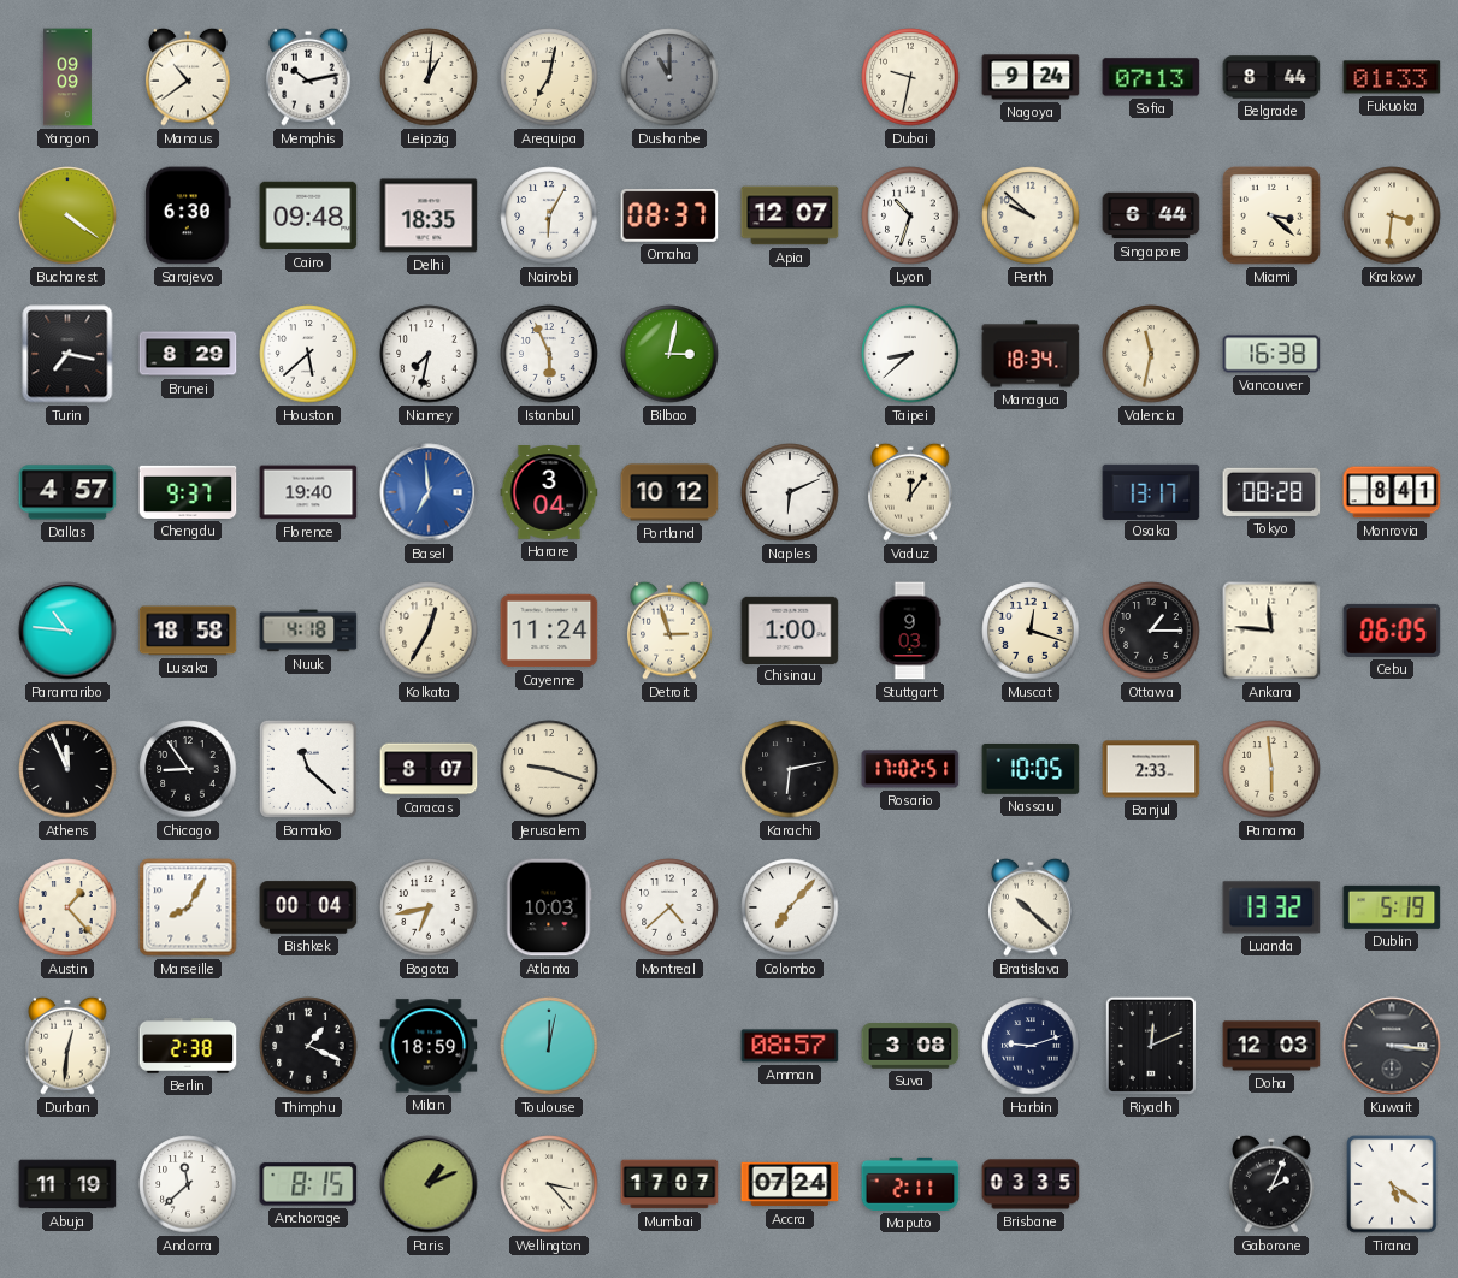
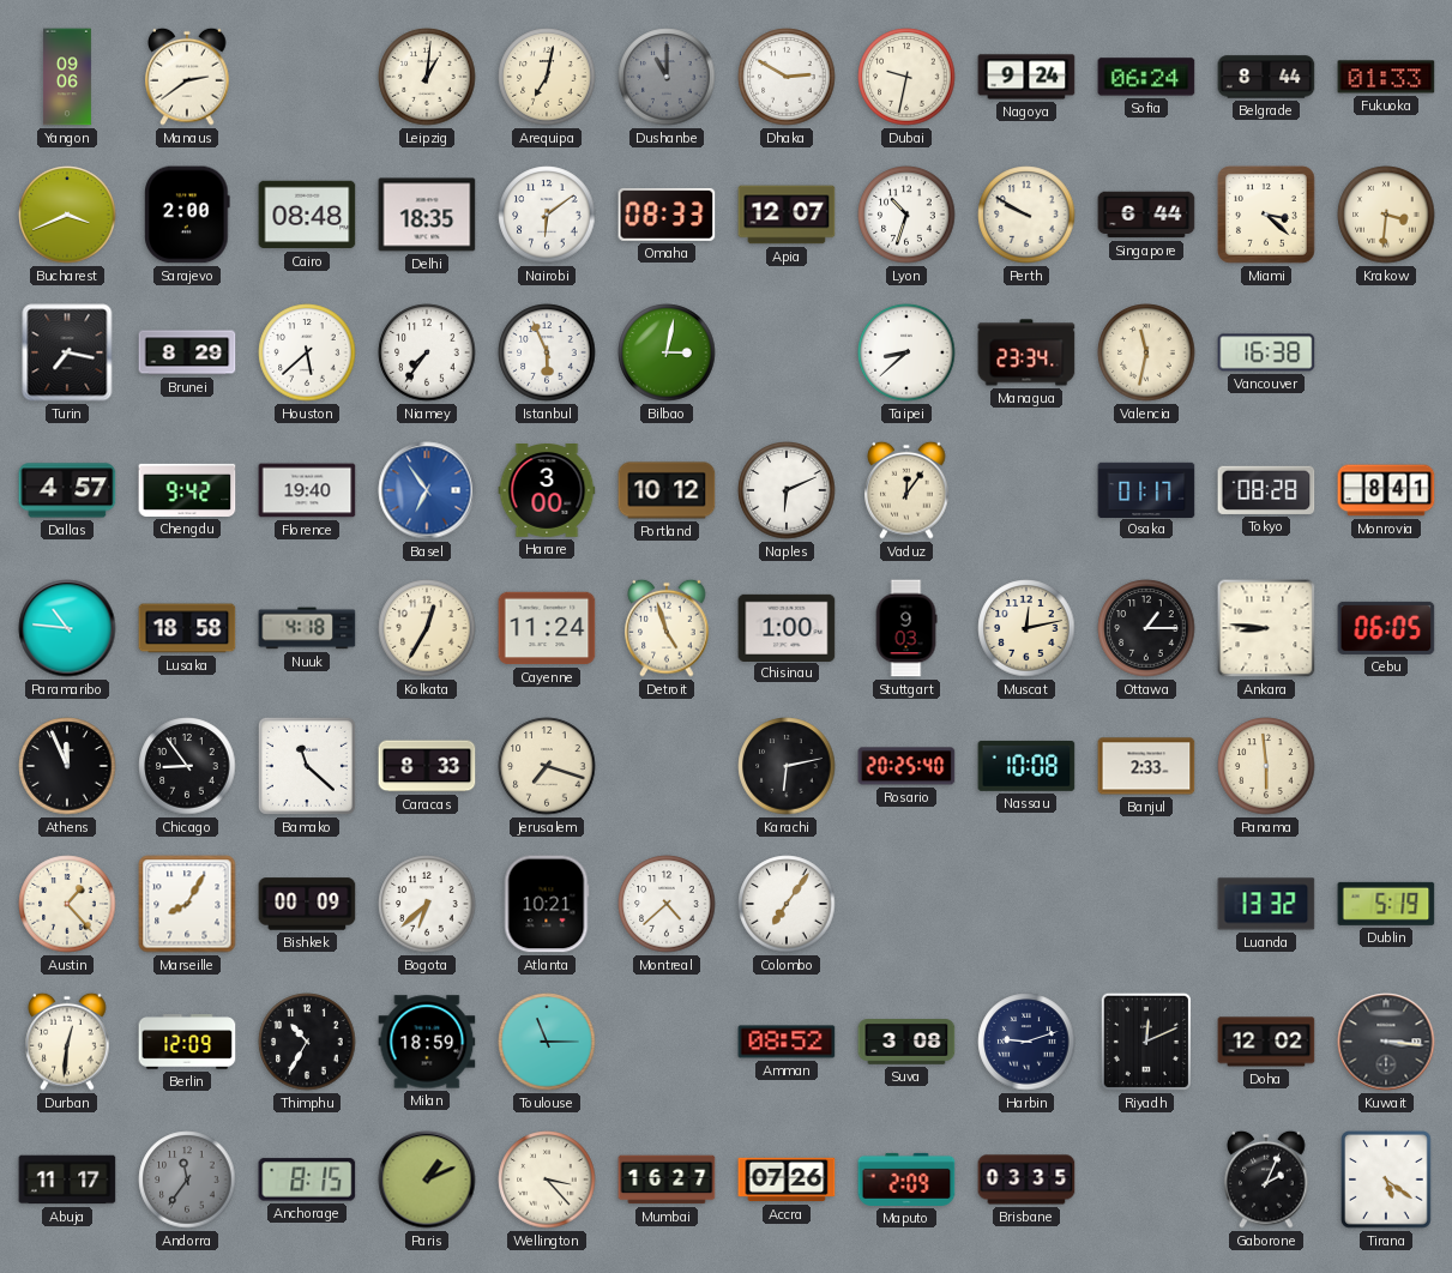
Yangon: 09:09 -> 09:06 (67, 77)
Manaus: 10:39 -> 2:39 (187, 77)
Memphis: 10:13 -> none (308, 77)
Dhaka: none -> 2:50 (787, 77)
Sofia: 07:13 -> 06:24 (1146, 77)
Bucharest: 4:21 -> 3:41 (67, 215)
Sarajevo: 6:30 -> 2:00 (187, 215)
Cairo: 09:48 -> 08:48 (307, 215)
Nairobi: 6:05 -> 6:09 (547, 215)
Omaha: 08:37 -> 08:33 (667, 215)
Perth: 9:52 -> 9:50 (1026, 215)
Niamey: 7:32 -> 7:36 (427, 352)
Managua: 18:34 -> 23:34 (1026, 352)
Chengdu: 9:37 -> 9:42 (187, 490)
Basel: 6:59 -> 6:54 (427, 490)
Harare: 3:04 -> 3:00 (547, 490)
Osaka: 13:17 -> 01:17 (1146, 489)
Detroit: 2:57 -> 4:57 (667, 628)
Muscat: 12:18 -> 12:13 (1026, 628)
Ankara: 11:46 -> 8:46 (1266, 628)
Caracas: 8:07 -> 8:33 (427, 766)
Jerusalem: 9:18 -> 7:18 (547, 766)
Rosario: 17:02 -> 20:25 (906, 766)
Nassau: 10:05 -> 10:08 (1026, 766)
Bishkek: 00:04 -> 00:09 (307, 904)
Bogota: 6:43 -> 6:38 (427, 904)
Atlanta: 10:03 -> 10:21 (547, 904)
Colombo: 7:07 -> 7:06 (787, 904)
Bratislava: 10:22 -> none (1031, 907)
Berlin: 2:38 -> 12:09 (187, 1042)
Thimphu: 1:19 -> 10:35 (307, 1042)
Toulouse: 12:02 -> 11:15 (547, 1042)
Amman: 08:57 -> 08:52 (787, 1042)
Doha: 12:03 -> 12:02 (1266, 1042)
Abuja: 11:19 -> 11:17 (67, 1180)
Andorra: 11:38 -> 11:36 (187, 1180)
Andorra dial: white -> grey (187, 1180)
Mumbai: 17:07 -> 16:27 (667, 1180)
Accra: 07:24 -> 07:26 (787, 1180)
Maputo: 2:11 -> 2:09 (906, 1180)
